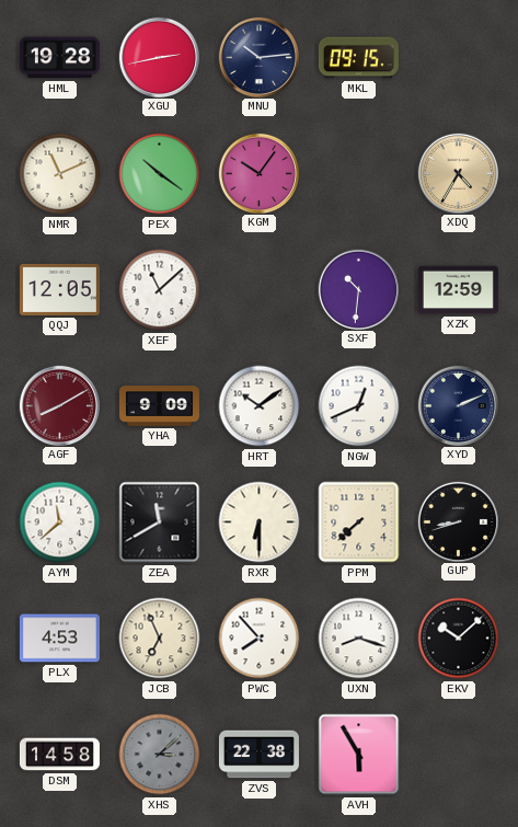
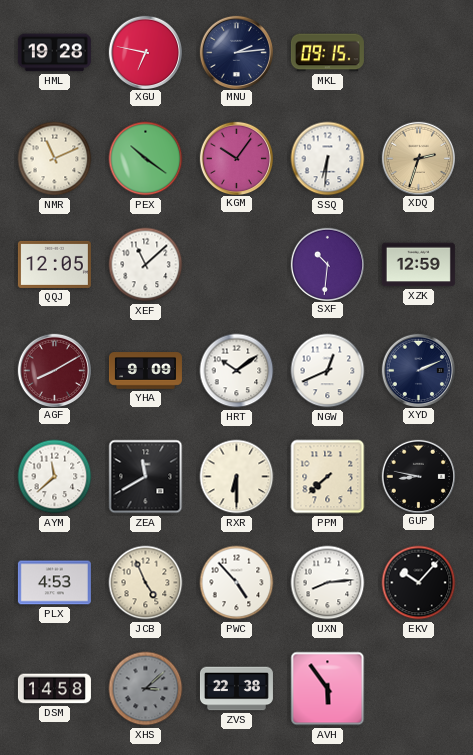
XGU: 2:43 -> 6:47 (145, 52)
MNU: 10:14 -> 2:14 (236, 52)
SSQ: none -> 6:31 (328, 159)
XDQ: 4:35 -> 2:33 (418, 158)
GUP: 8:42 -> 8:47 (418, 476)
JCB: 6:56 -> 4:56 (146, 583)
PWC: 7:53 -> 4:53 (237, 583)
UXN: 8:18 -> 8:14 (328, 583)
EKV: 10:08 -> 10:07 (419, 583)
AVH: 5:55 -> 5:54 (328, 689)
